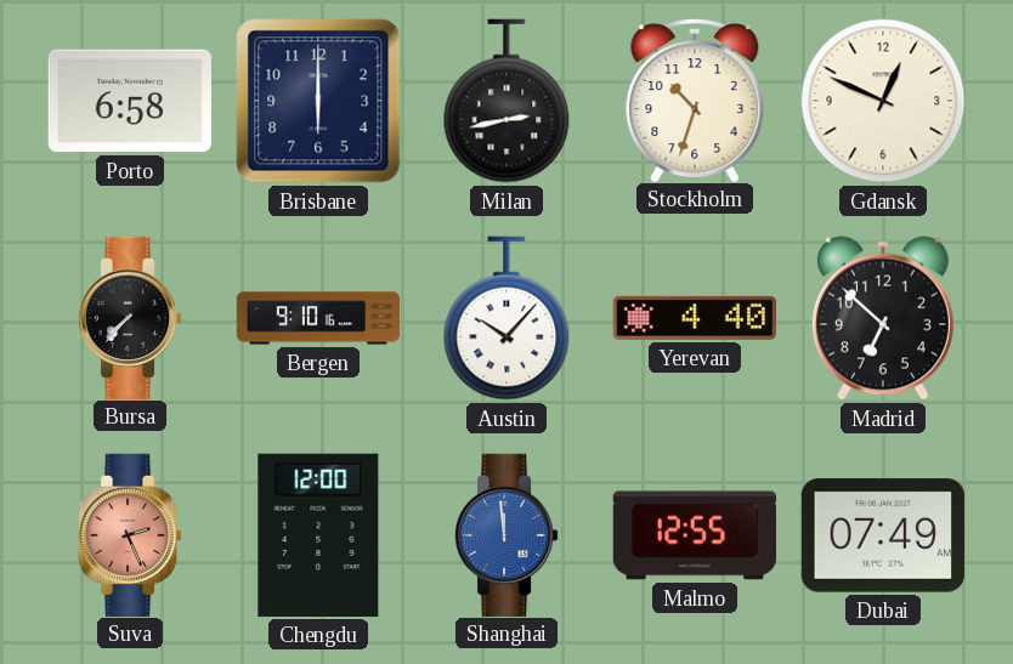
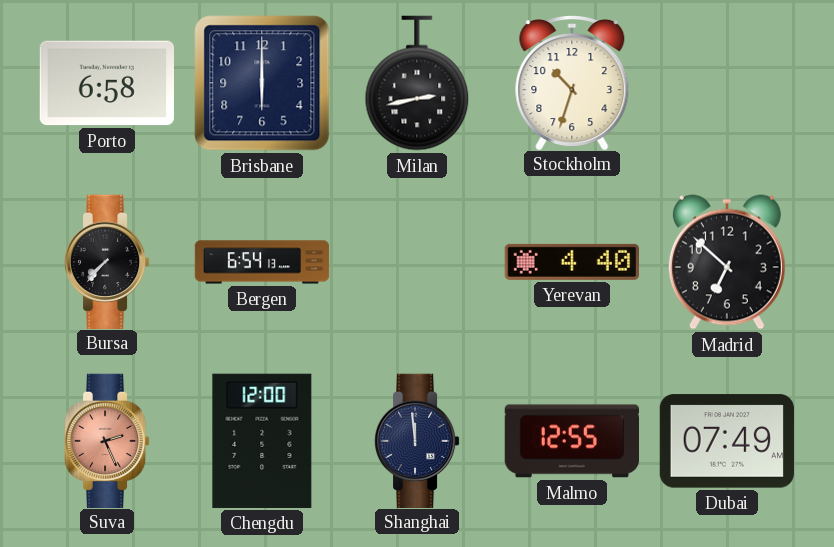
Gdansk: 12:49 -> none (883, 101)
Bergen: 9:10 -> 6:54 (262, 262)
Austin: 10:07 -> none (506, 318)
Shanghai dial: blue -> navy (417, 440)
